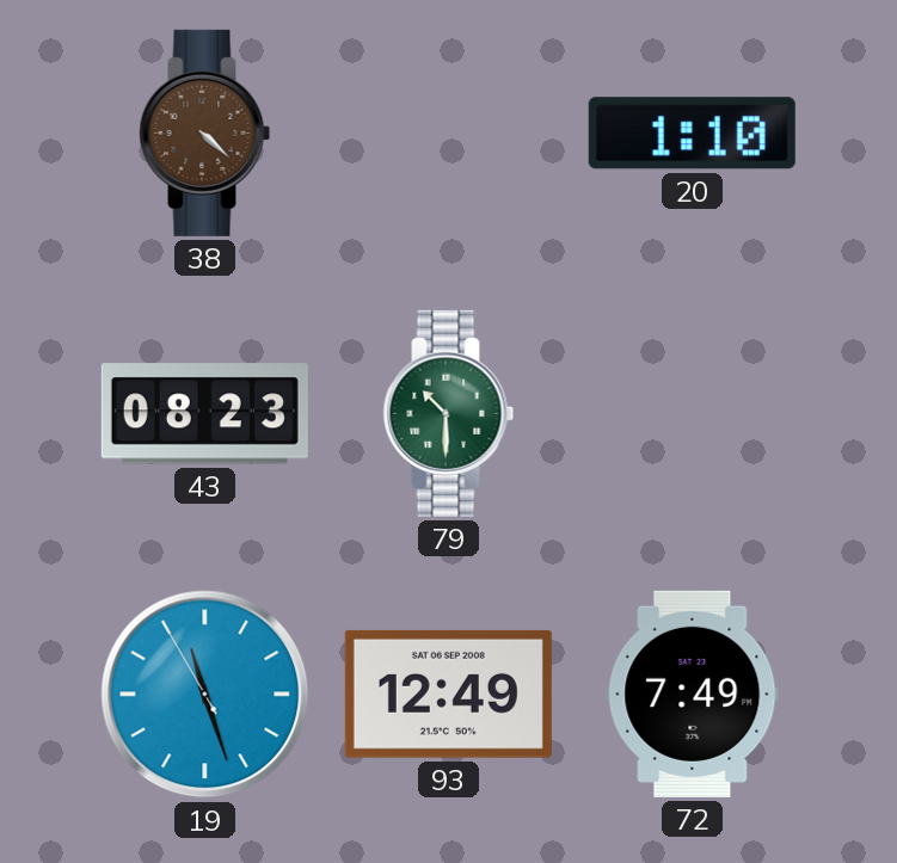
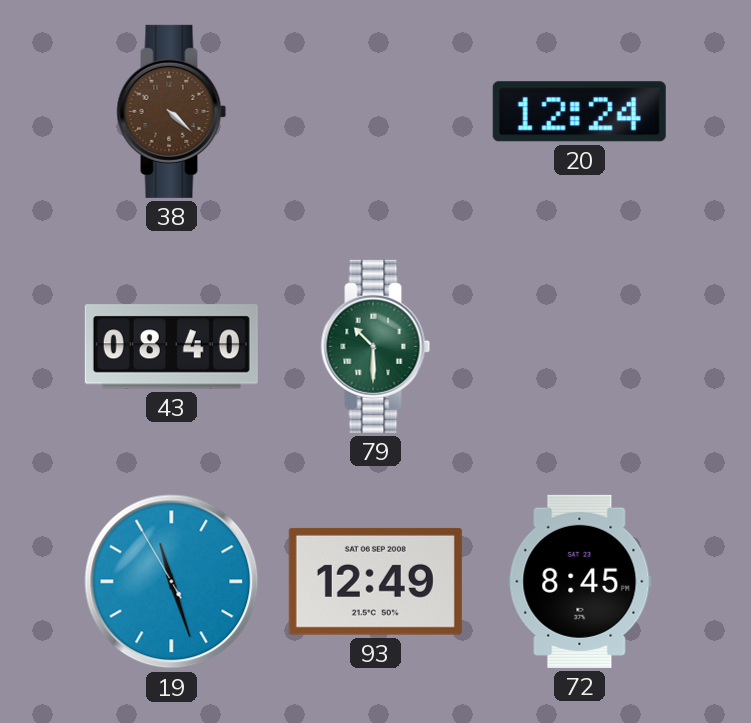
20: 1:10 -> 12:24 (579, 112)
43: 08:23 -> 08:40 (171, 347)
72: 7:49 -> 8:45 (580, 581)
